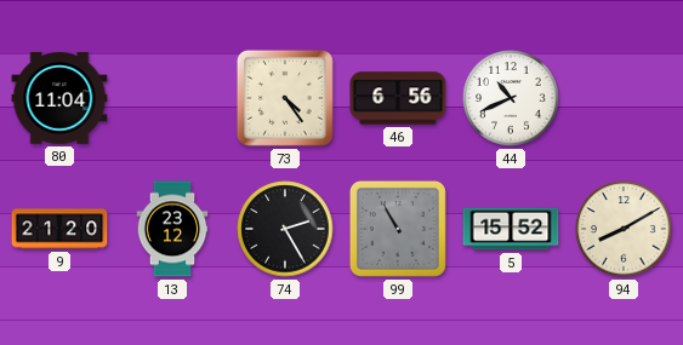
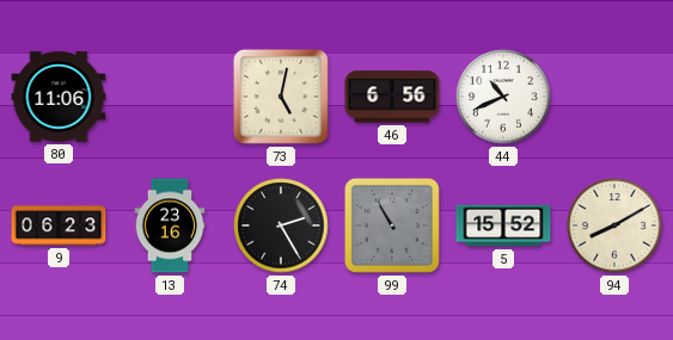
80: 11:04 -> 11:06 (59, 97)
73: 4:24 -> 5:02 (281, 97)
9: 21:20 -> 06:23 (59, 225)
13: 23:12 -> 23:16 (170, 225)
